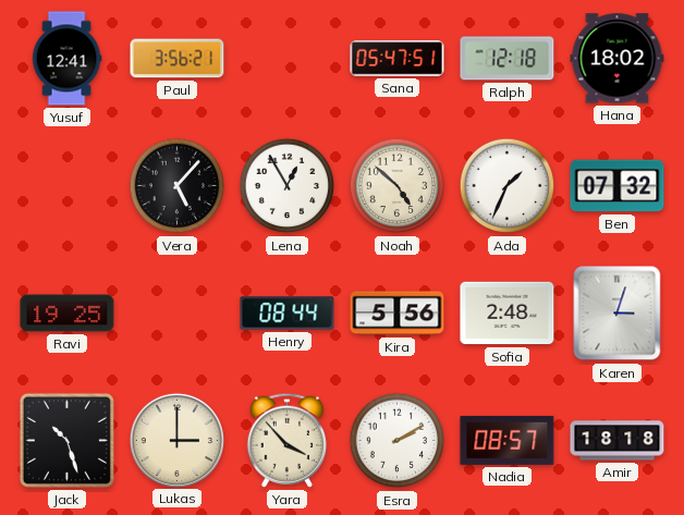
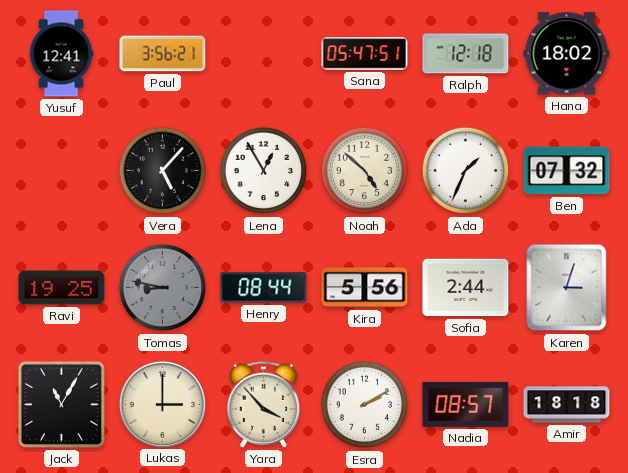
Tomas: none -> 8:47 (163, 288)
Sofia: 2:48 -> 2:44 (466, 288)
Jack: 10:27 -> 11:05 (61, 404)
